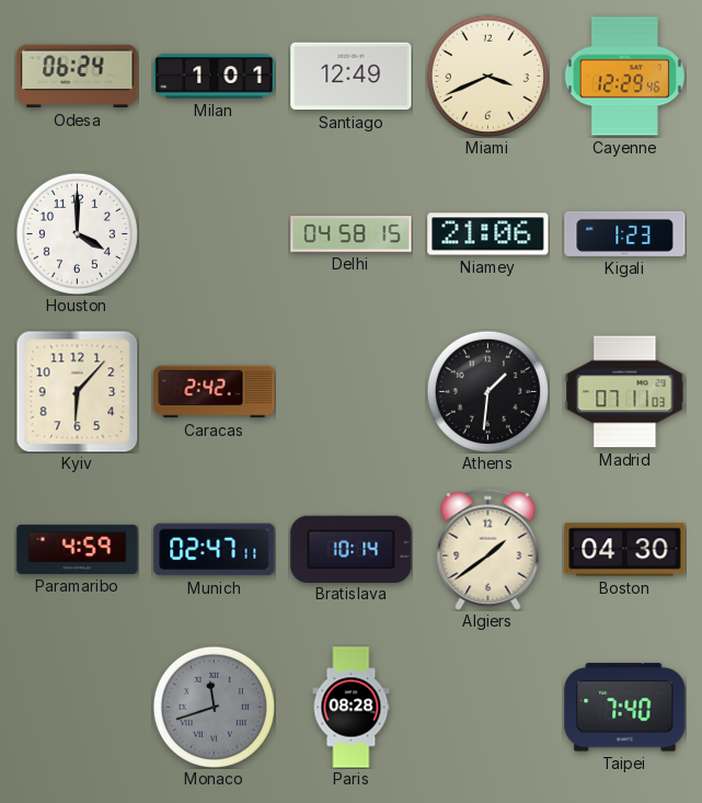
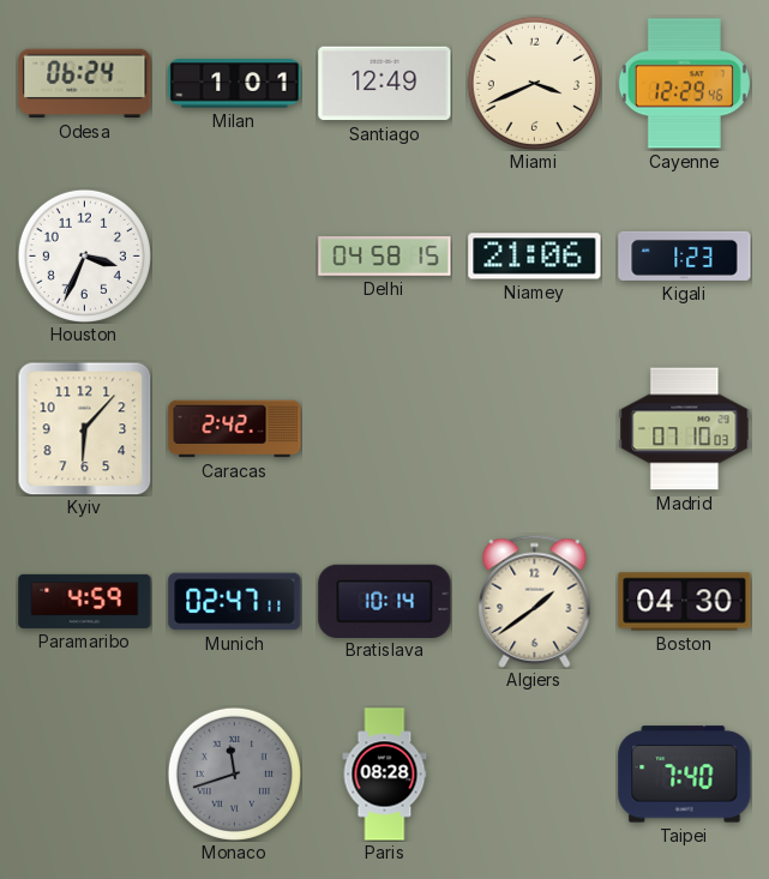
Houston: 4:00 -> 3:34 (84, 255)
Athens: 1:31 -> none (487, 391)
Madrid: 07:11 -> 07:10 (685, 429)
